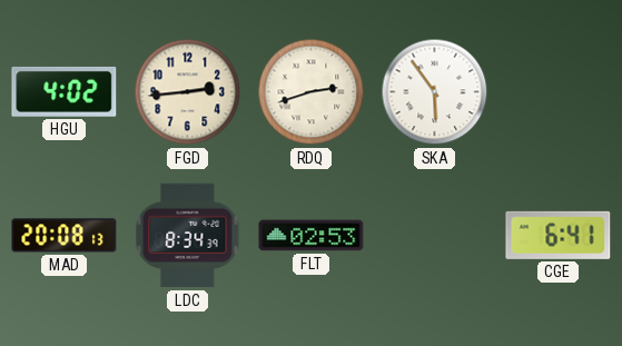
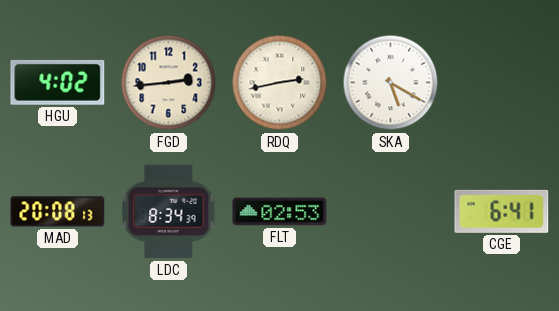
RDQ: 2:42 -> 2:43 (280, 83)
SKA: 5:54 -> 5:20 (391, 83)
